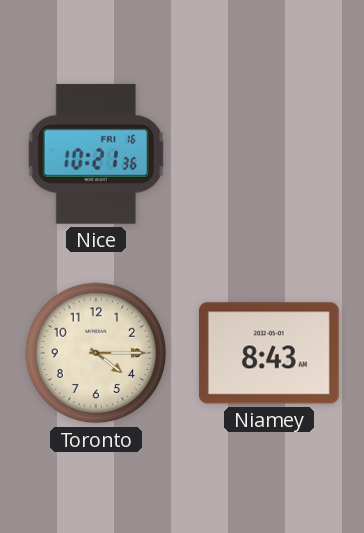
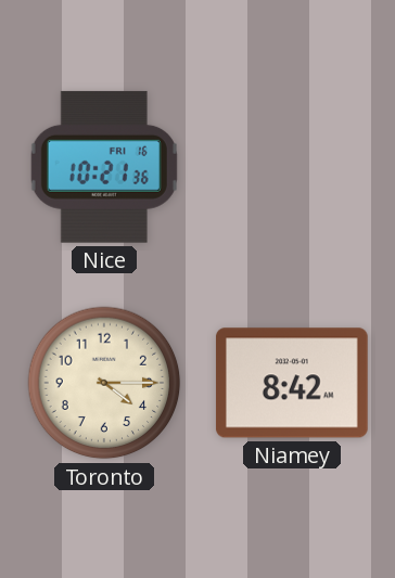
Niamey: 8:43 -> 8:42 (292, 383)
